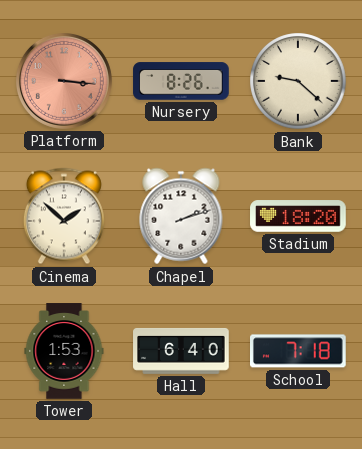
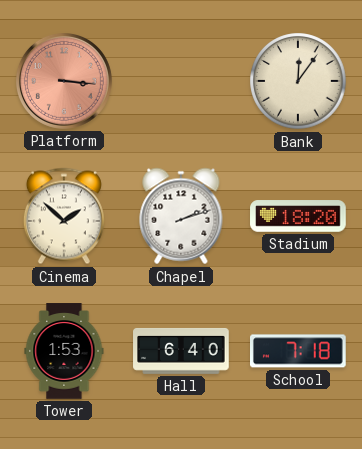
Nursery: 8:26 -> none (181, 81)
Bank: 9:22 -> 12:06 (298, 81)
